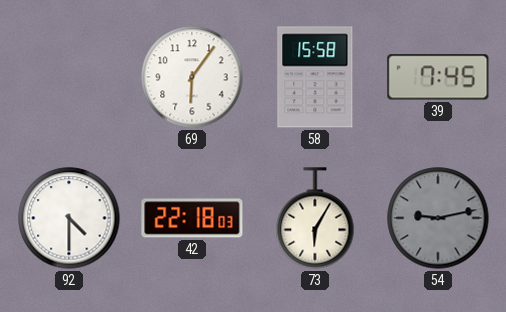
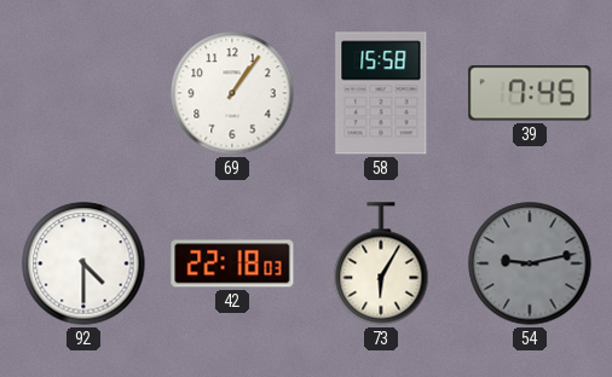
69: 6:06 -> 1:06 (232, 93)
